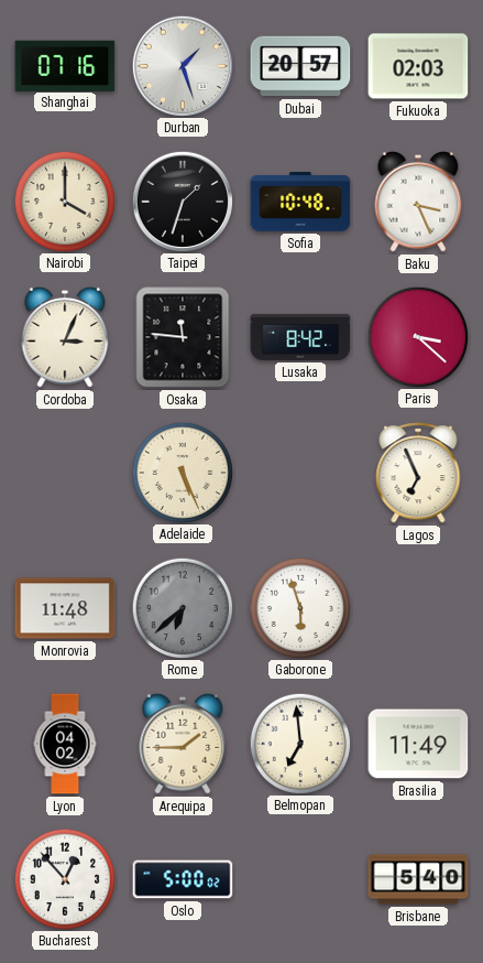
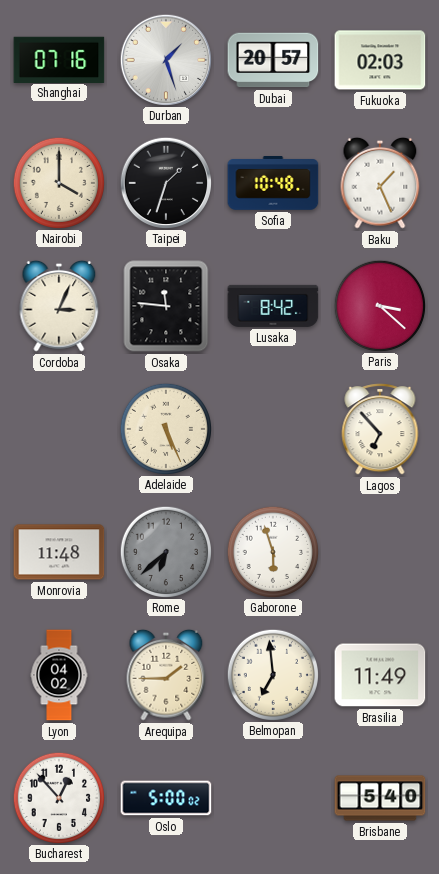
Baku: 3:26 -> 1:26 (380, 183)
Lagos: 6:56 -> 6:53 (380, 430)
